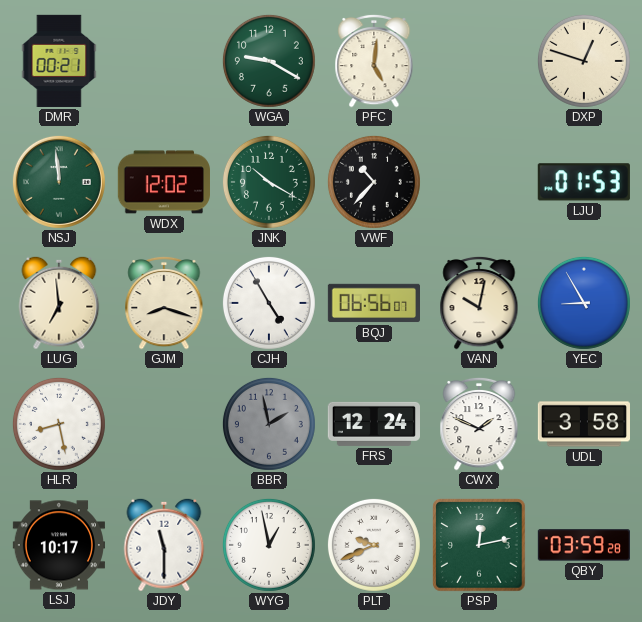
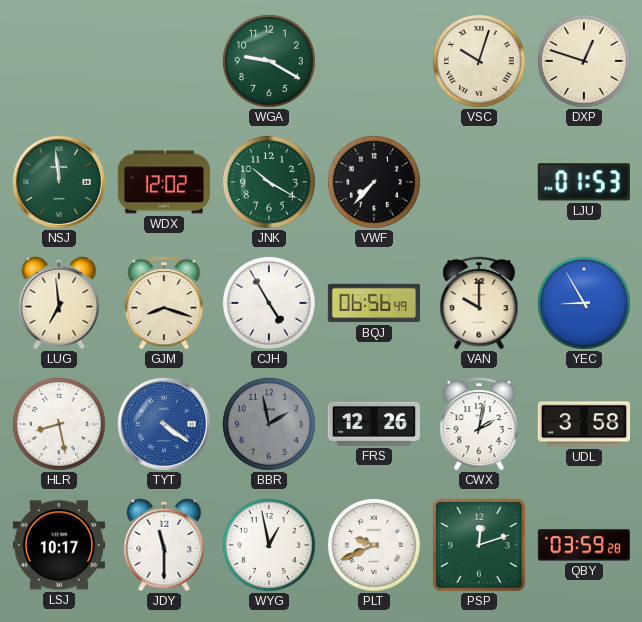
DMR: 00:21 -> none (59, 61)
PFC: 5:01 -> none (374, 61)
VSC: none -> 10:03 (479, 61)
VWF: 10:37 -> 7:37 (374, 182)
BQJ: 06:56:07 -> 06:56:49 (373, 303)
VAN: 10:02 -> 10:00 (479, 303)
TYT: none -> 4:21 (164, 424)
FRS: 12:24 -> 12:26 (373, 424)
CWX: 1:49 -> 2:02 (479, 424)
PSP: 12:13 -> 12:12 (479, 545)
